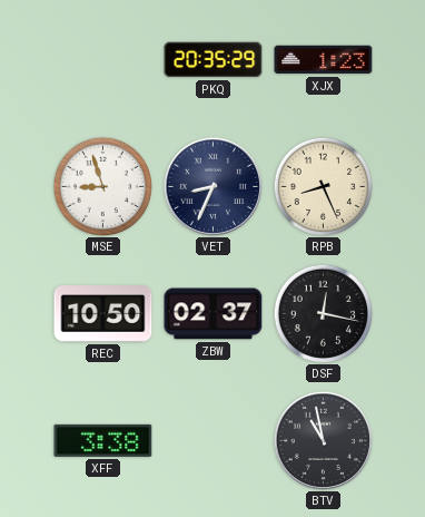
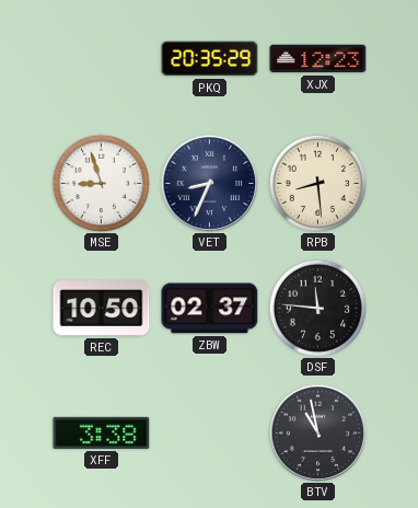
XJX: 1:23 -> 12:23 (318, 59)
RPB: 8:26 -> 8:29 (317, 183)
DSF: 12:17 -> 11:46 (317, 308)
